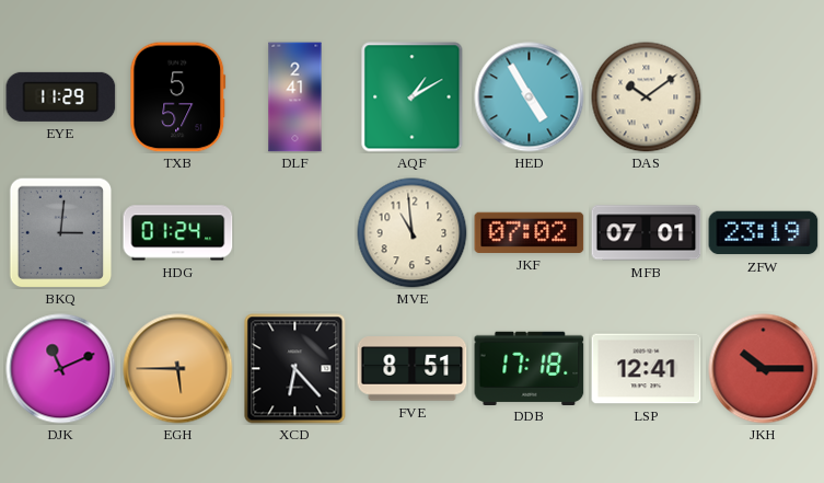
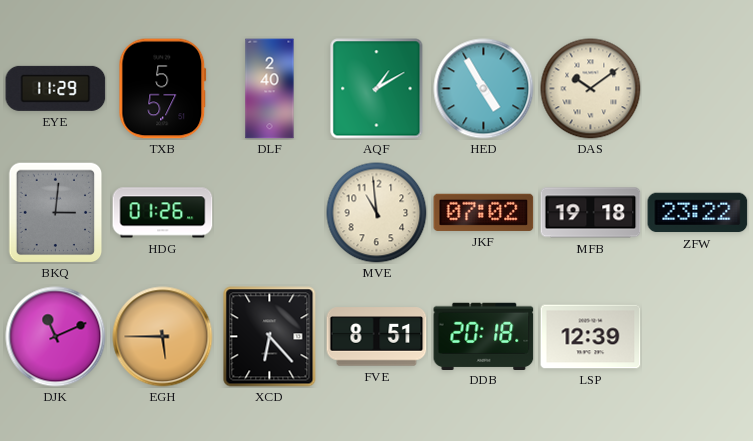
DLF: 2:41 -> 2:40 (270, 89)
HDG: 01:24 -> 01:26 (163, 213)
MFB: 07:01 -> 19:18 (591, 213)
ZFW: 23:19 -> 23:22 (698, 213)
DDB: 17:18 -> 20:18 (484, 336)
LSP: 12:41 -> 12:39 (591, 337)
JKH: 10:15 -> none (764, 369)
